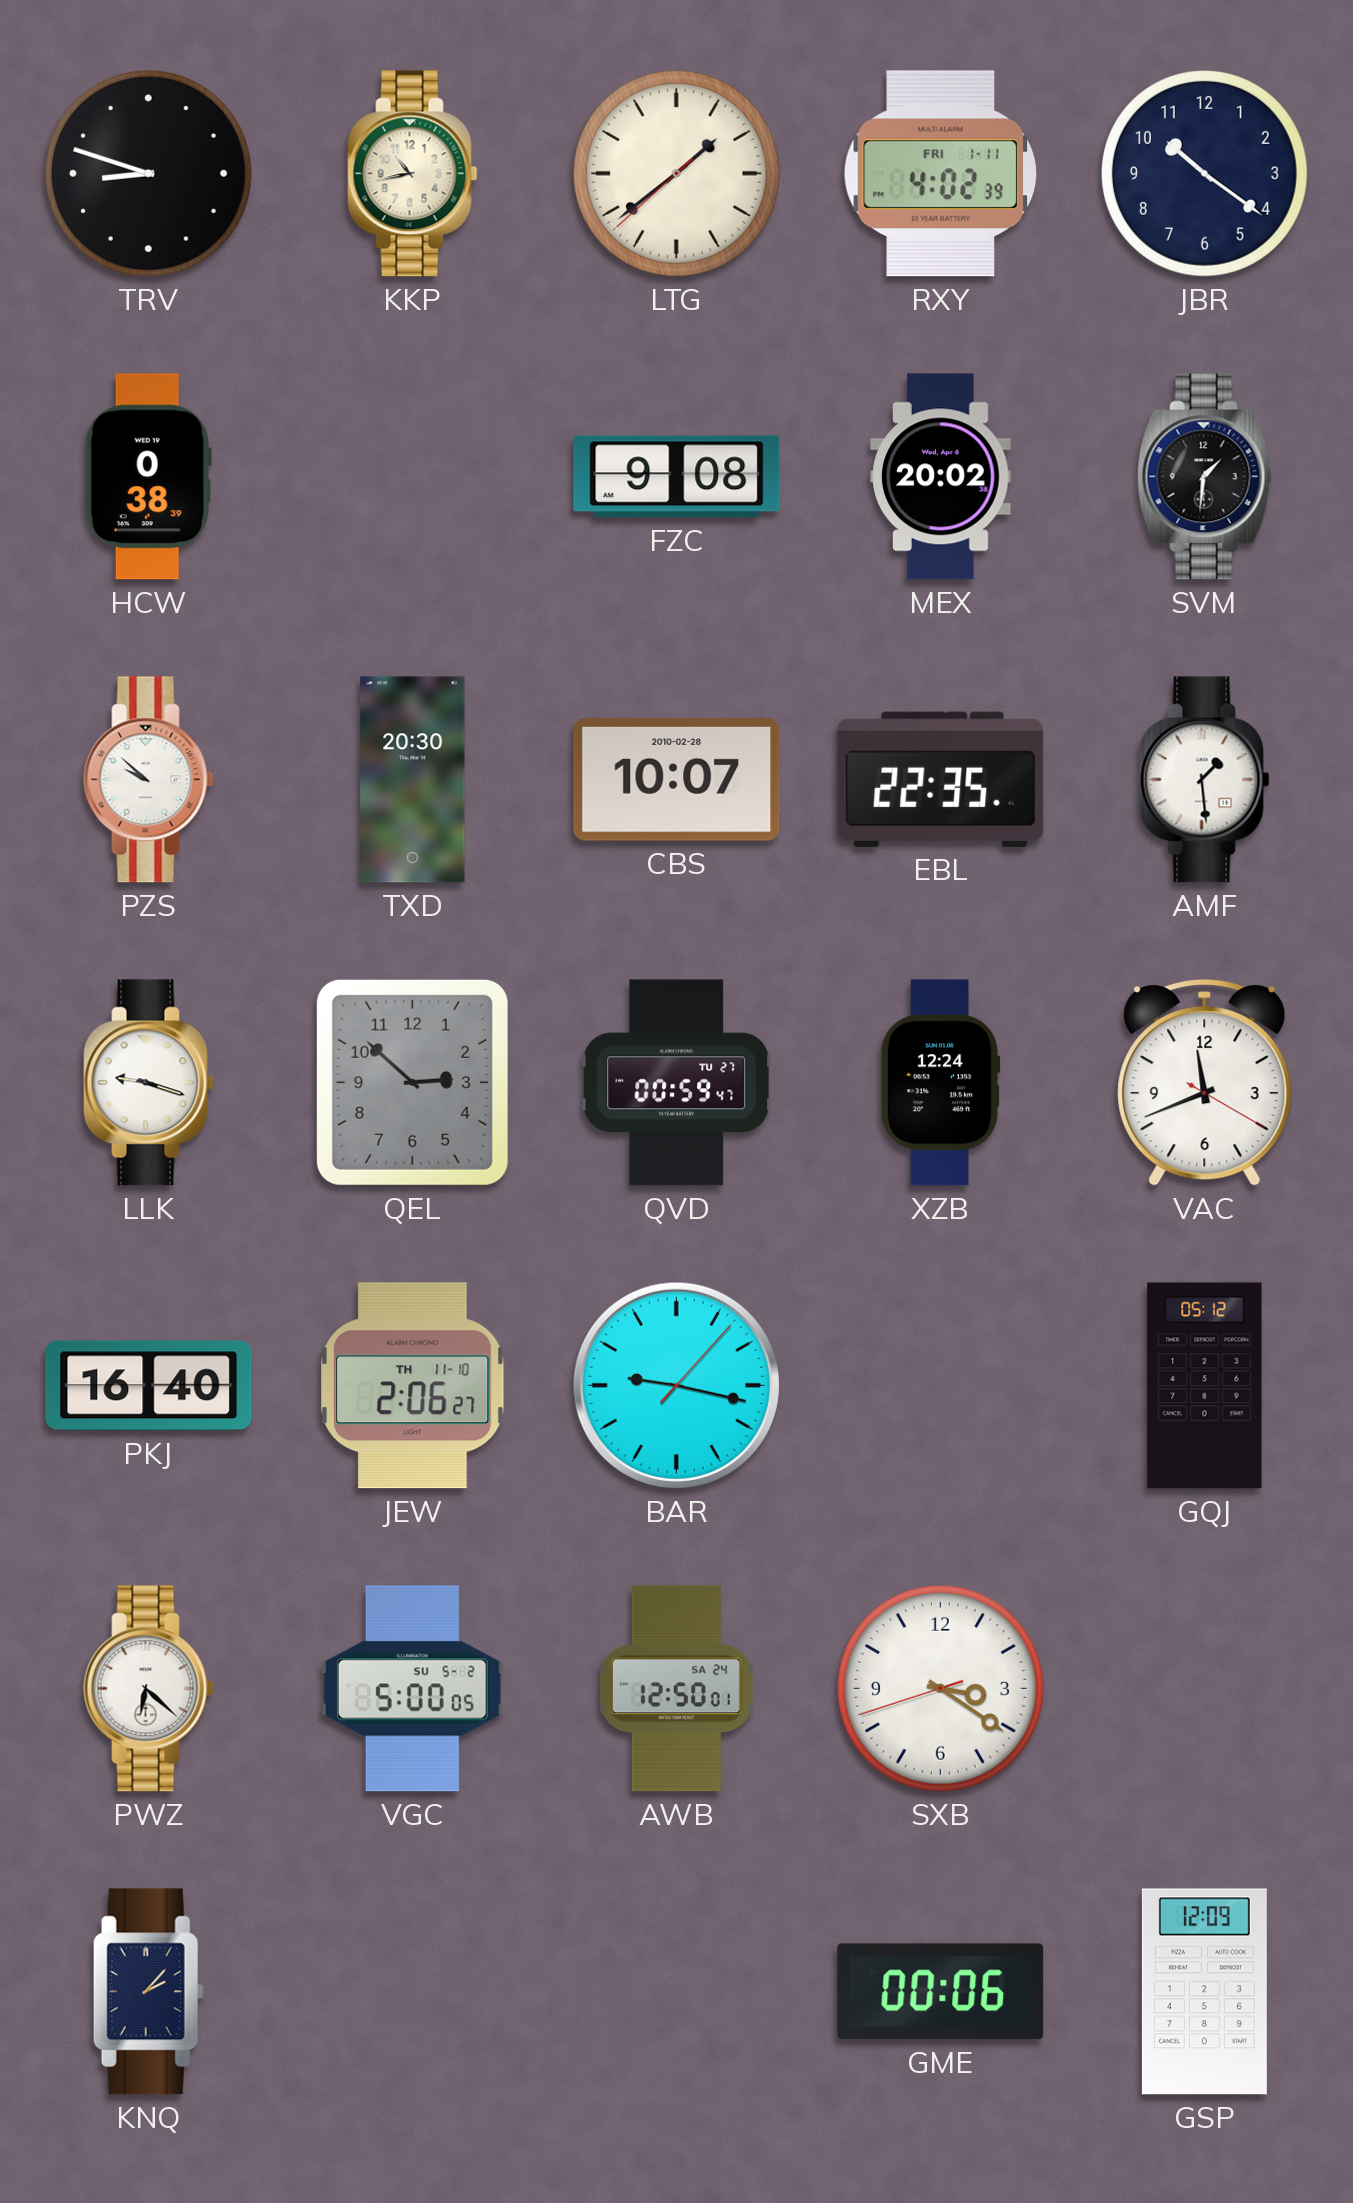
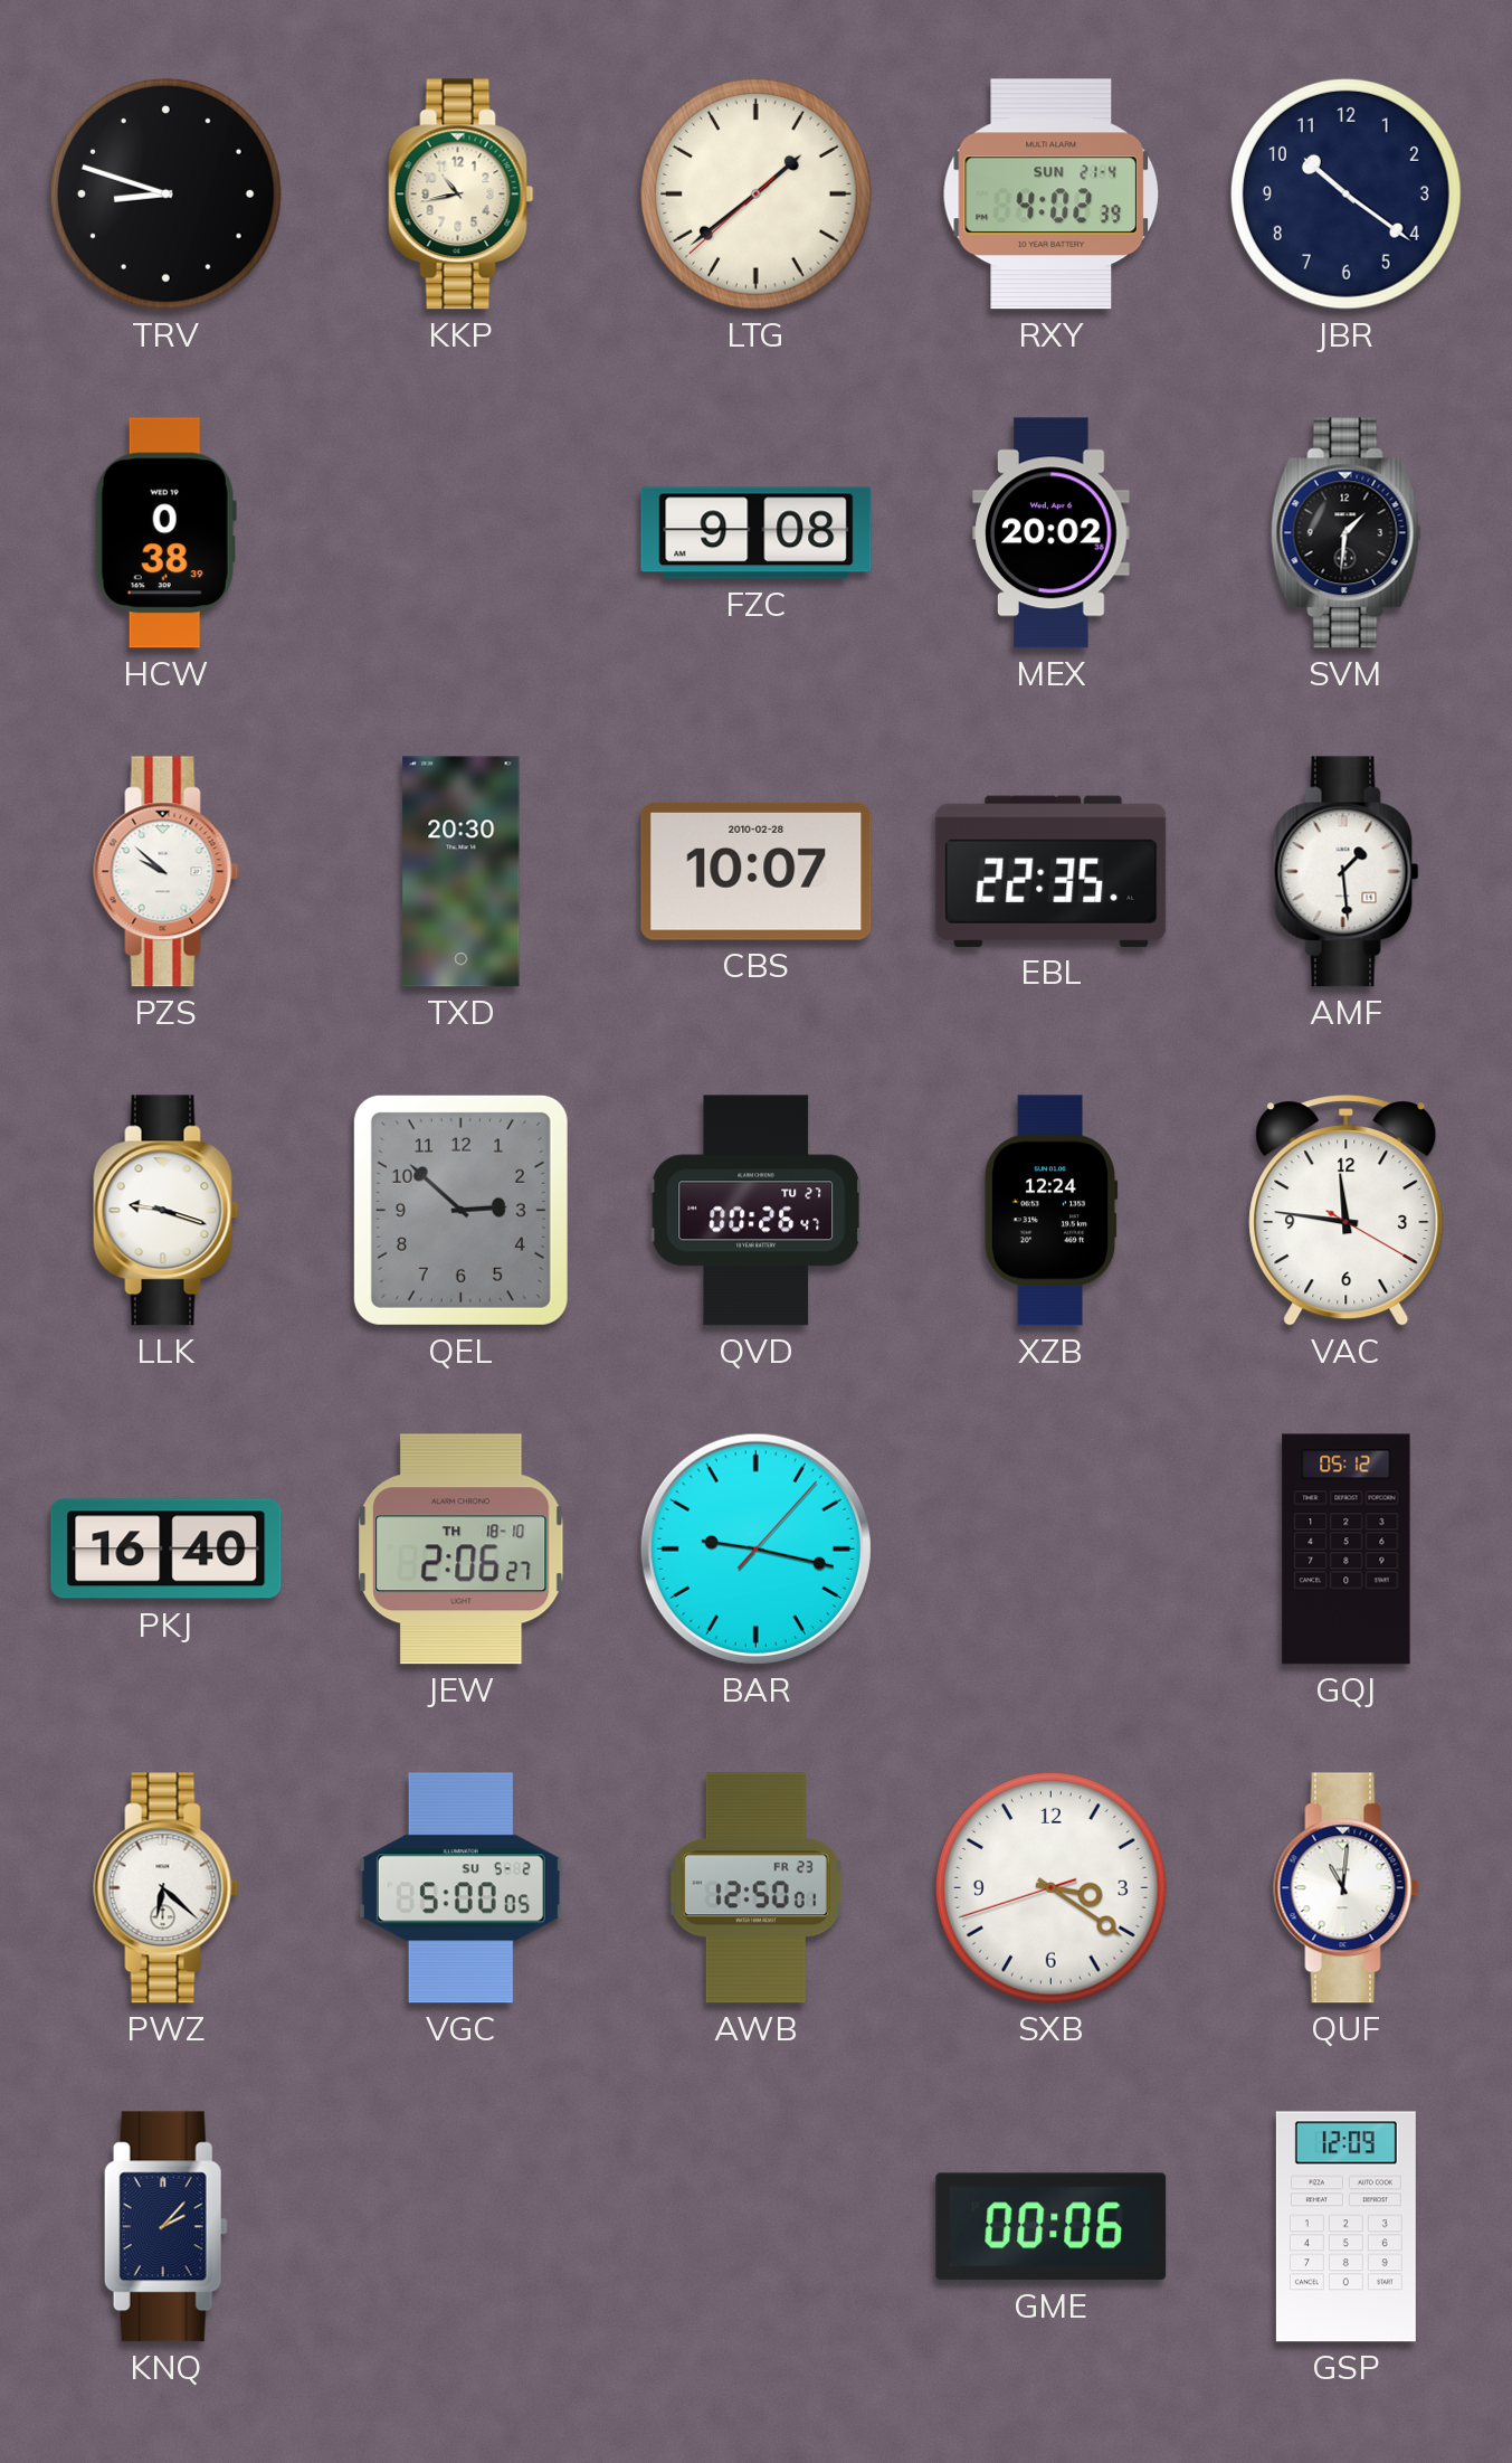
RXY date: FRI 1-11 -> SUN 21-4 (1052, 195)
QVD: 00:59 -> 00:26 (757, 1211)
VAC: 11:41 -> 11:46 (1347, 1211)
JEW date: TH 11-10 -> TH 18-10 (462, 1550)
AWB date: SA 24 -> FR 23 (755, 1888)
QUF: none -> 11:01 (1347, 1888)
